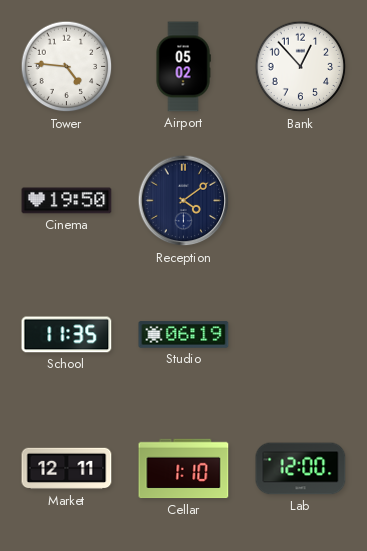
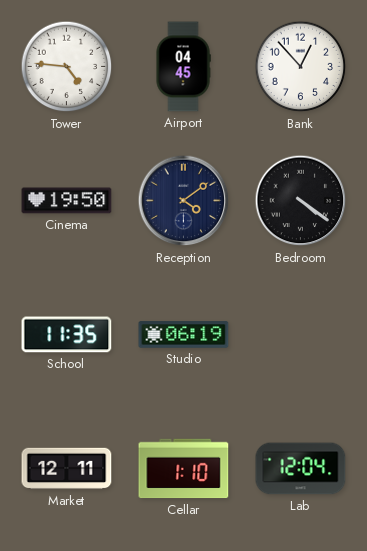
Airport: 05:02 -> 04:45 (183, 67)
Bedroom: none -> 4:21 (301, 201)
Lab: 12:00 -> 12:04 (301, 469)
